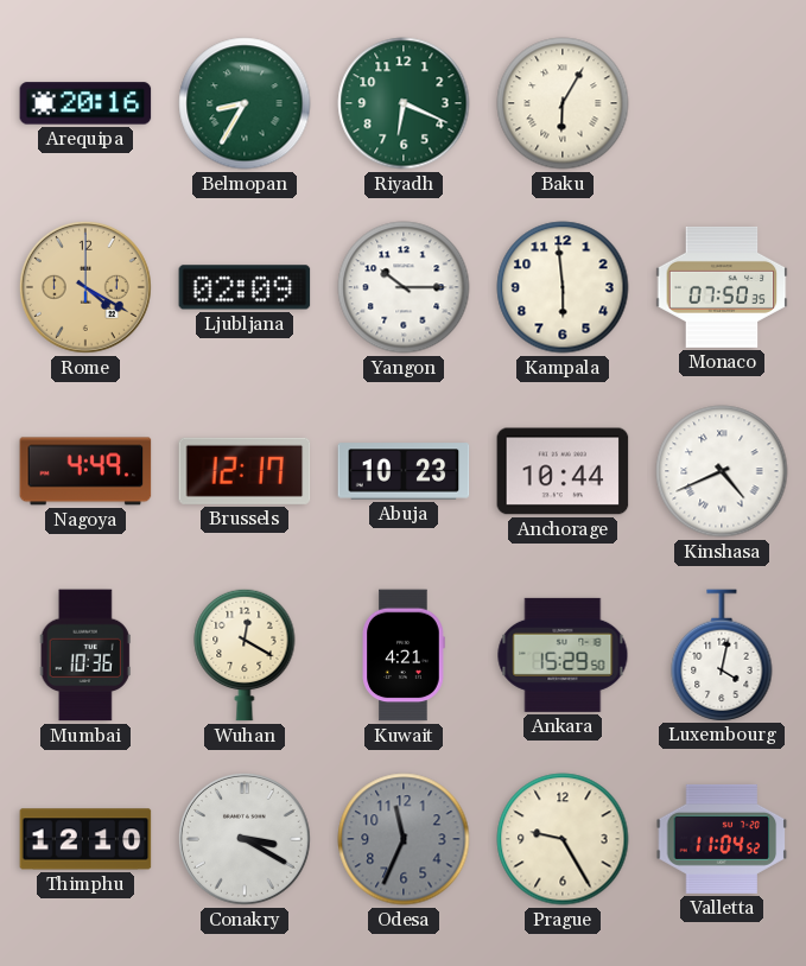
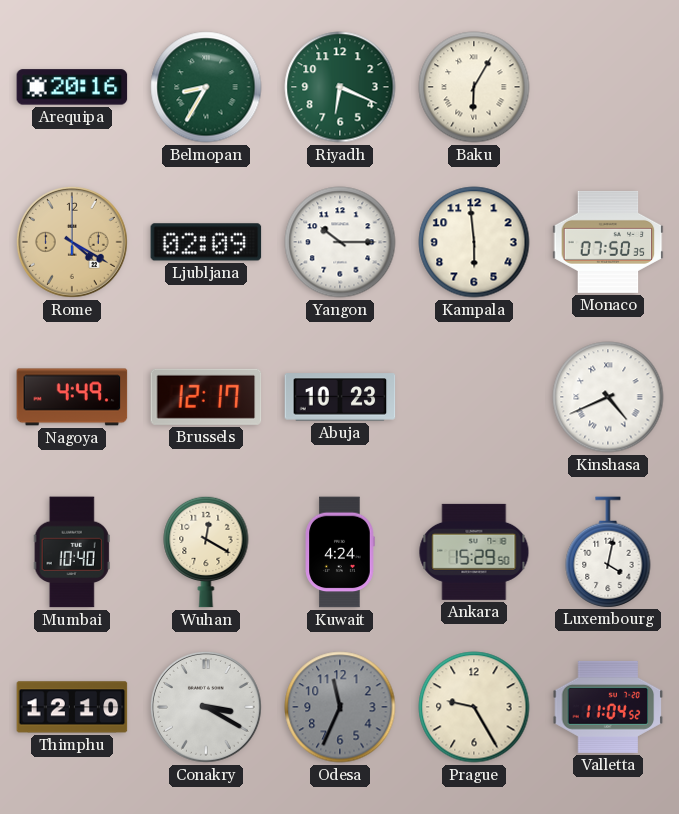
Anchorage: 10:44 -> none (563, 471)
Mumbai: 10:36 -> 10:40 (72, 552)
Kuwait: 4:21 -> 4:24 (340, 552)
